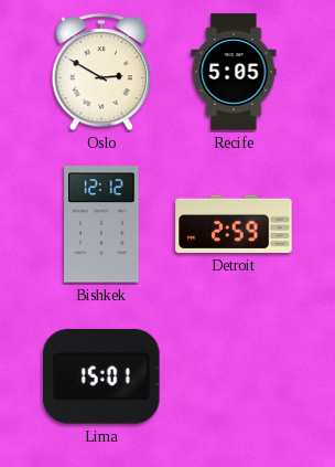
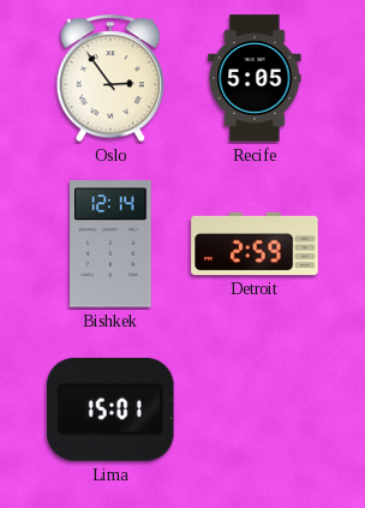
Oslo: 2:50 -> 2:54 (110, 79)
Bishkek: 12:12 -> 12:14 (110, 244)
